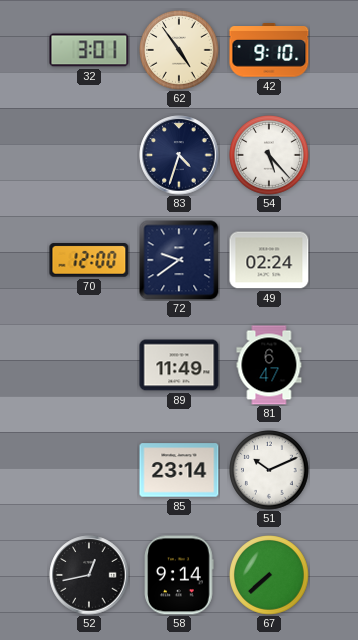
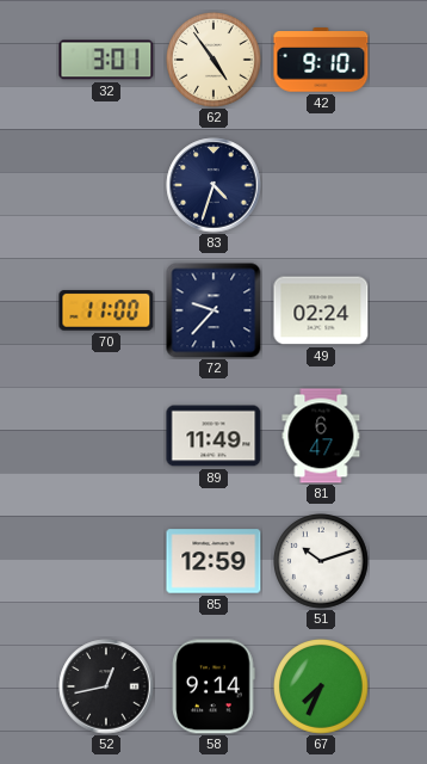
54: 5:23 -> none (269, 155)
70: 12:00 -> 11:00 (106, 310)
72: 9:39 -> 9:37 (213, 310)
85: 23:14 -> 12:59 (213, 561)
51: 10:11 -> 10:12 (321, 561)
67: 7:38 -> 7:34 (321, 686)
